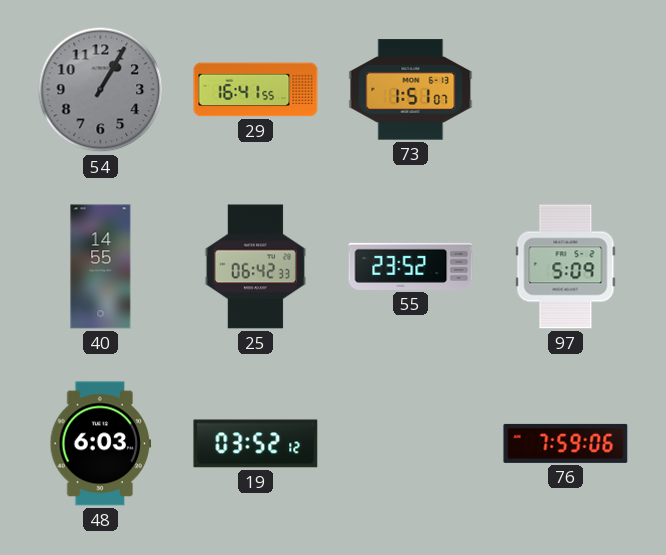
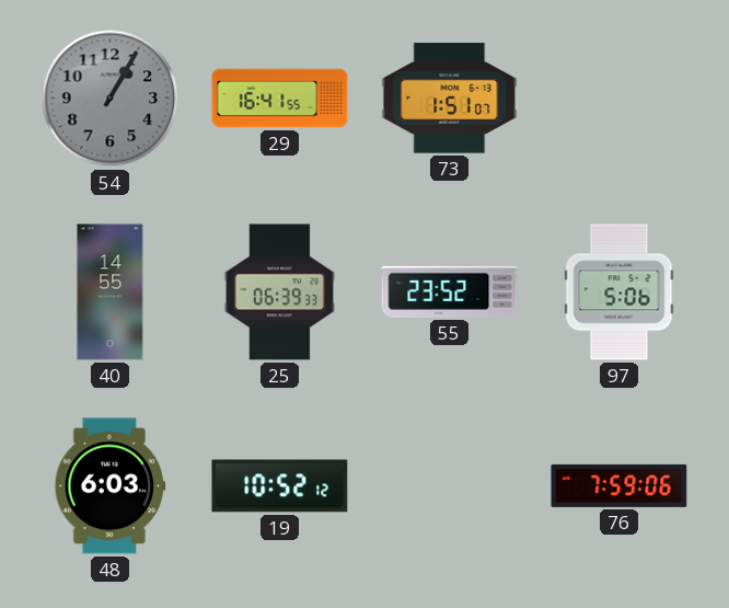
25: 06:42 -> 06:39 (279, 292)
97: 5:09 -> 5:06 (620, 292)
19: 03:52 -> 10:52 (280, 486)
